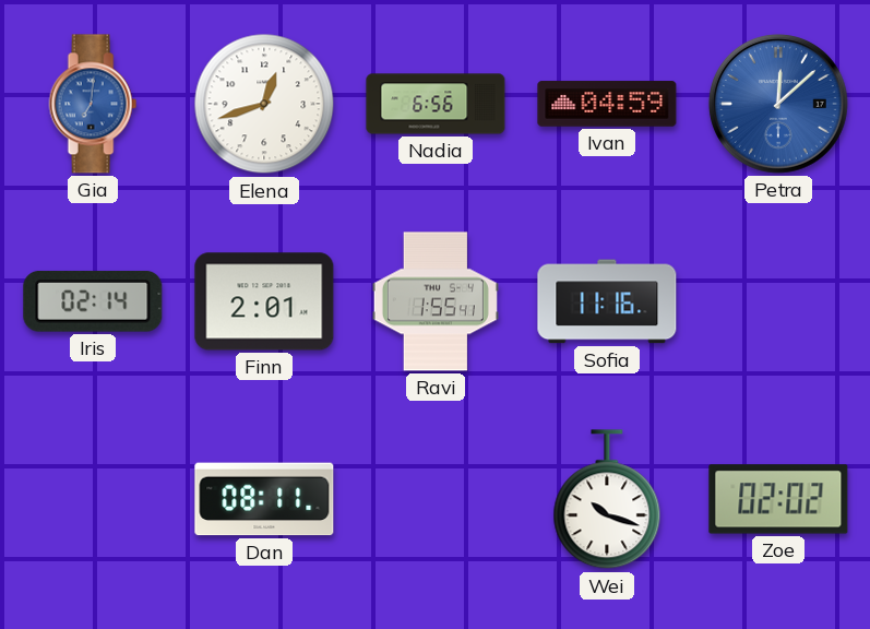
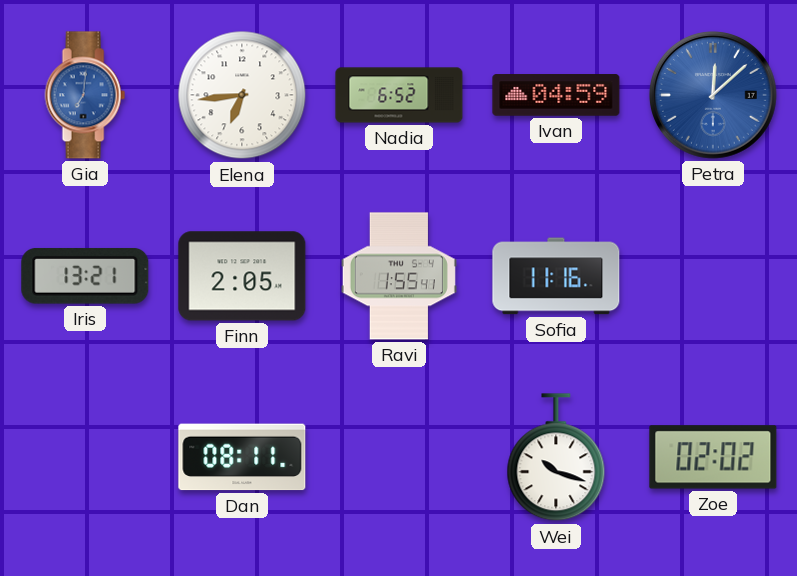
Elena: 12:42 -> 6:44 (242, 95)
Nadia: 6:56 -> 6:52 (399, 95)
Iris: 02:14 -> 13:21 (85, 276)
Finn: 2:01 -> 2:05 (242, 276)
